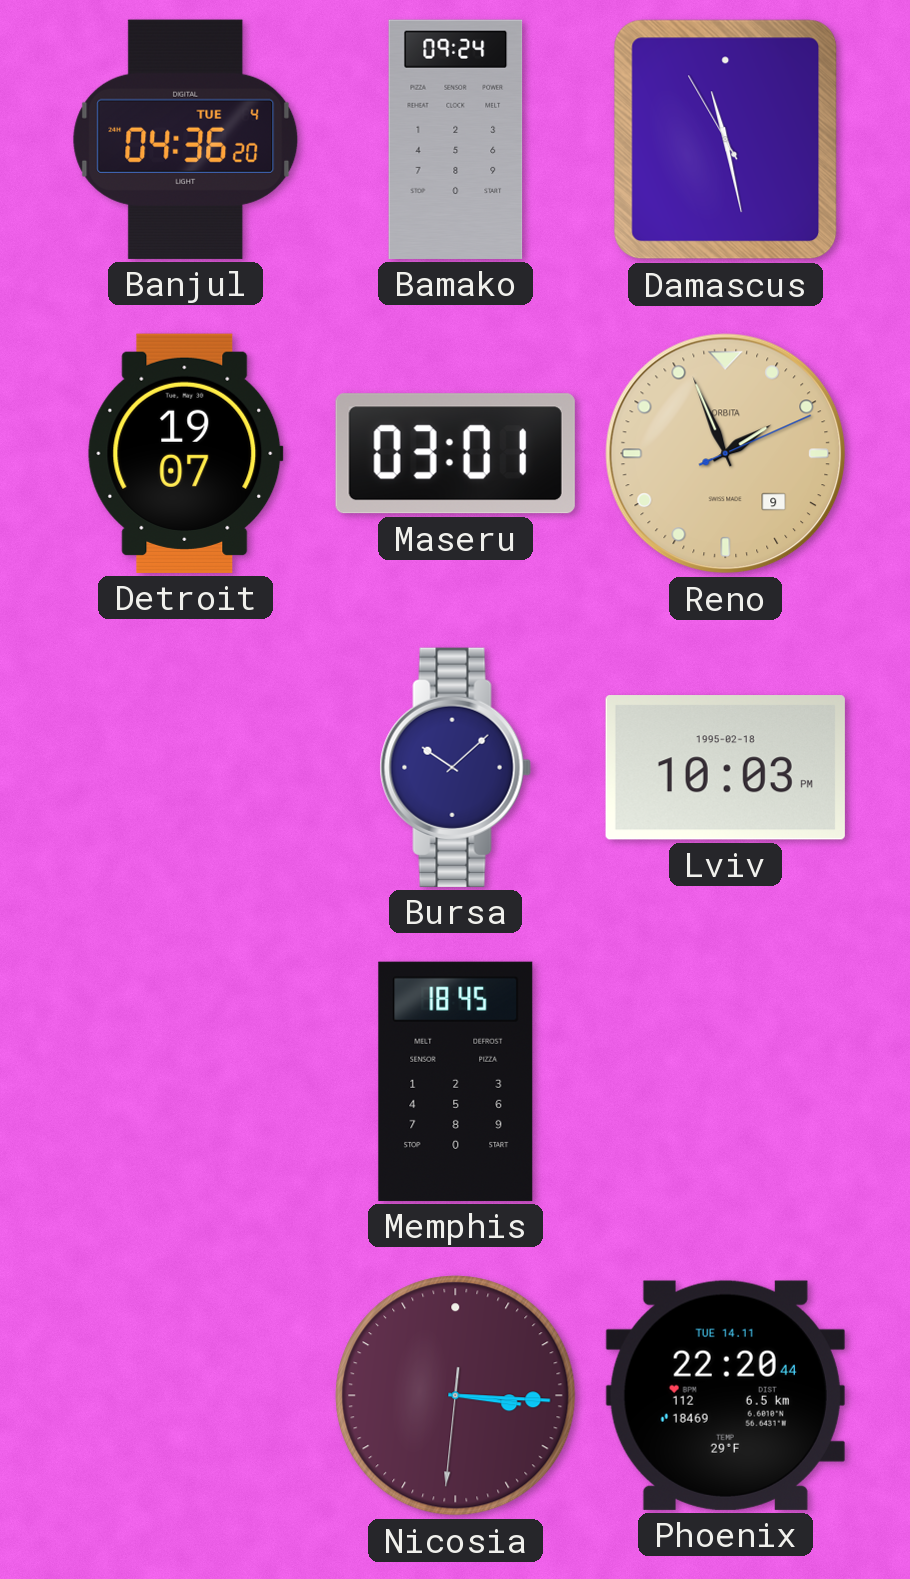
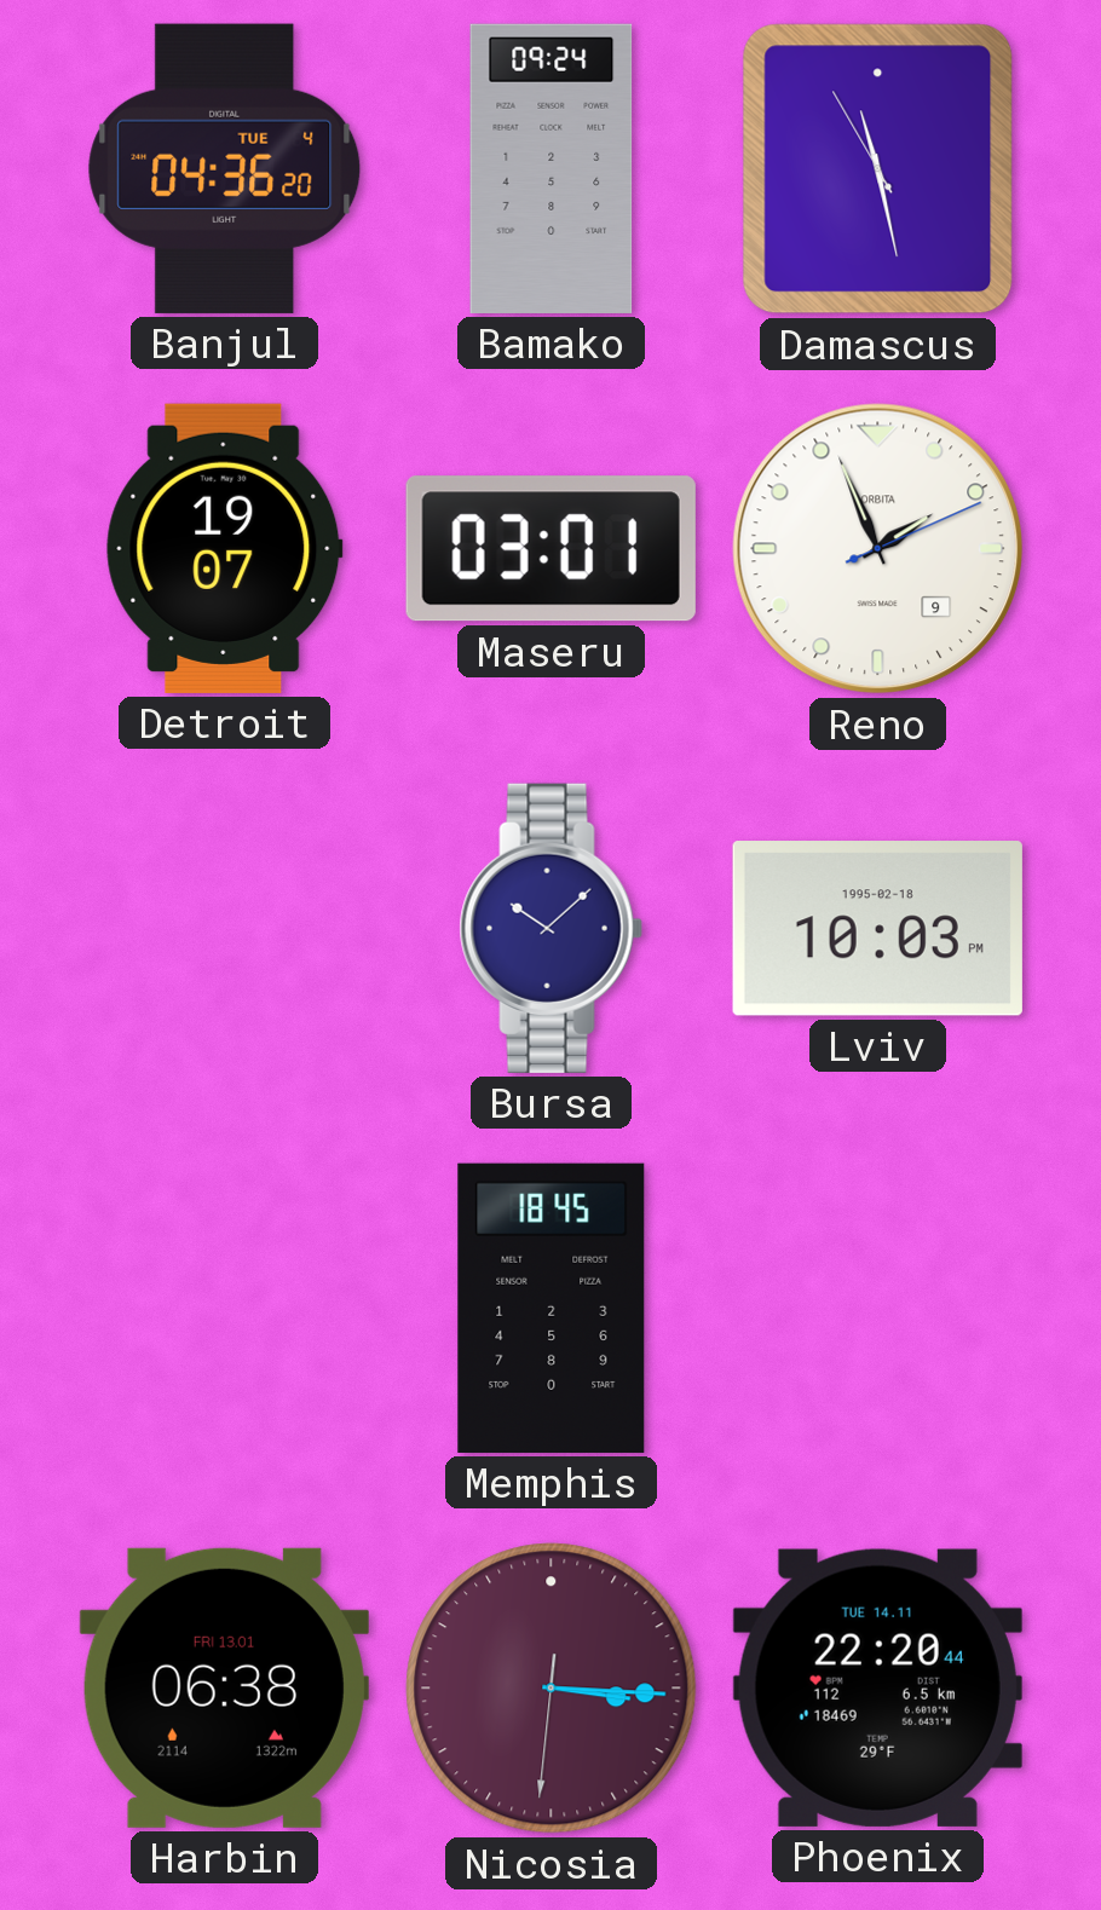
Reno dial: champagne -> white (878, 549)
Harbin: none -> 06:38 (224, 1687)
